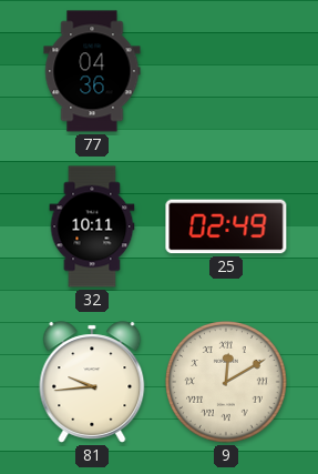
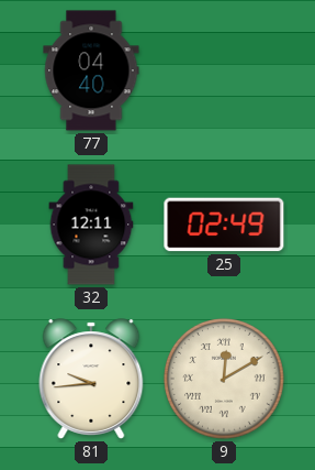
77: 04:36 -> 04:40 (91, 70)
32: 10:11 -> 12:11 (91, 225)
